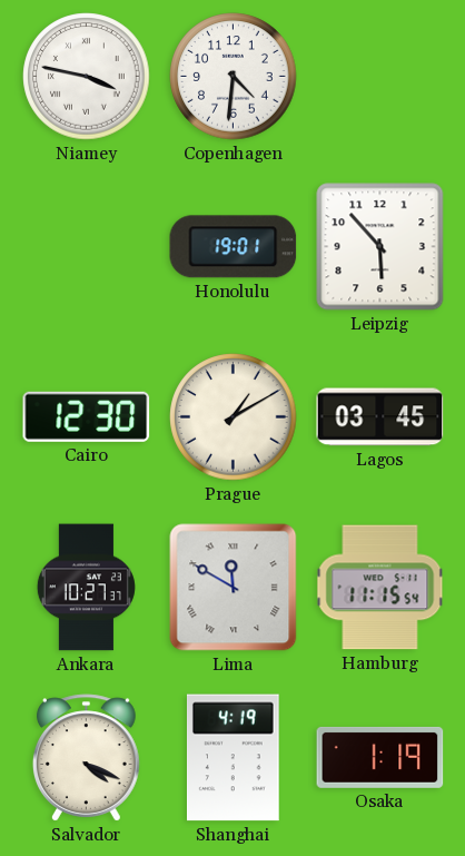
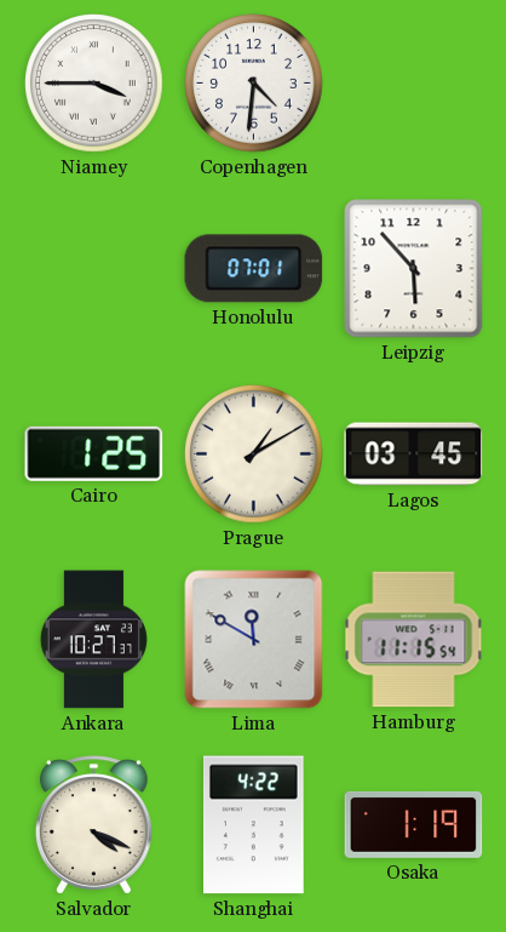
Niamey: 3:47 -> 3:45 (94, 84)
Honolulu: 19:01 -> 07:01 (254, 269)
Cairo: 12:30 -> 1:25 (94, 453)
Shanghai: 4:19 -> 4:22 (254, 825)
